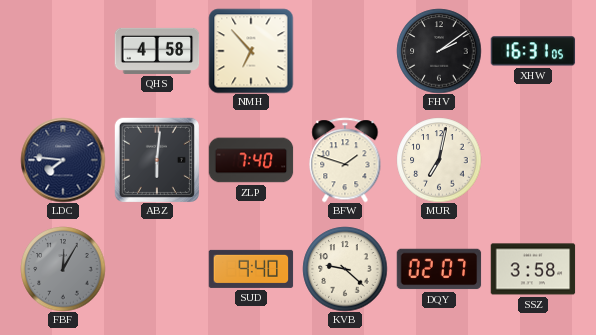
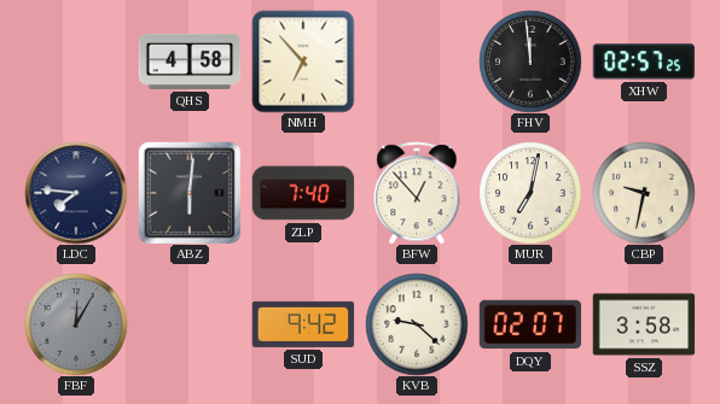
FHV: 2:09 -> 11:59 (530, 62)
XHW: 16:31 -> 02:57 (644, 62)
BFW: 1:48 -> 12:53 (417, 193)
CBP: none -> 9:32 (644, 193)
SUD: 9:40 -> 9:42 (303, 324)
